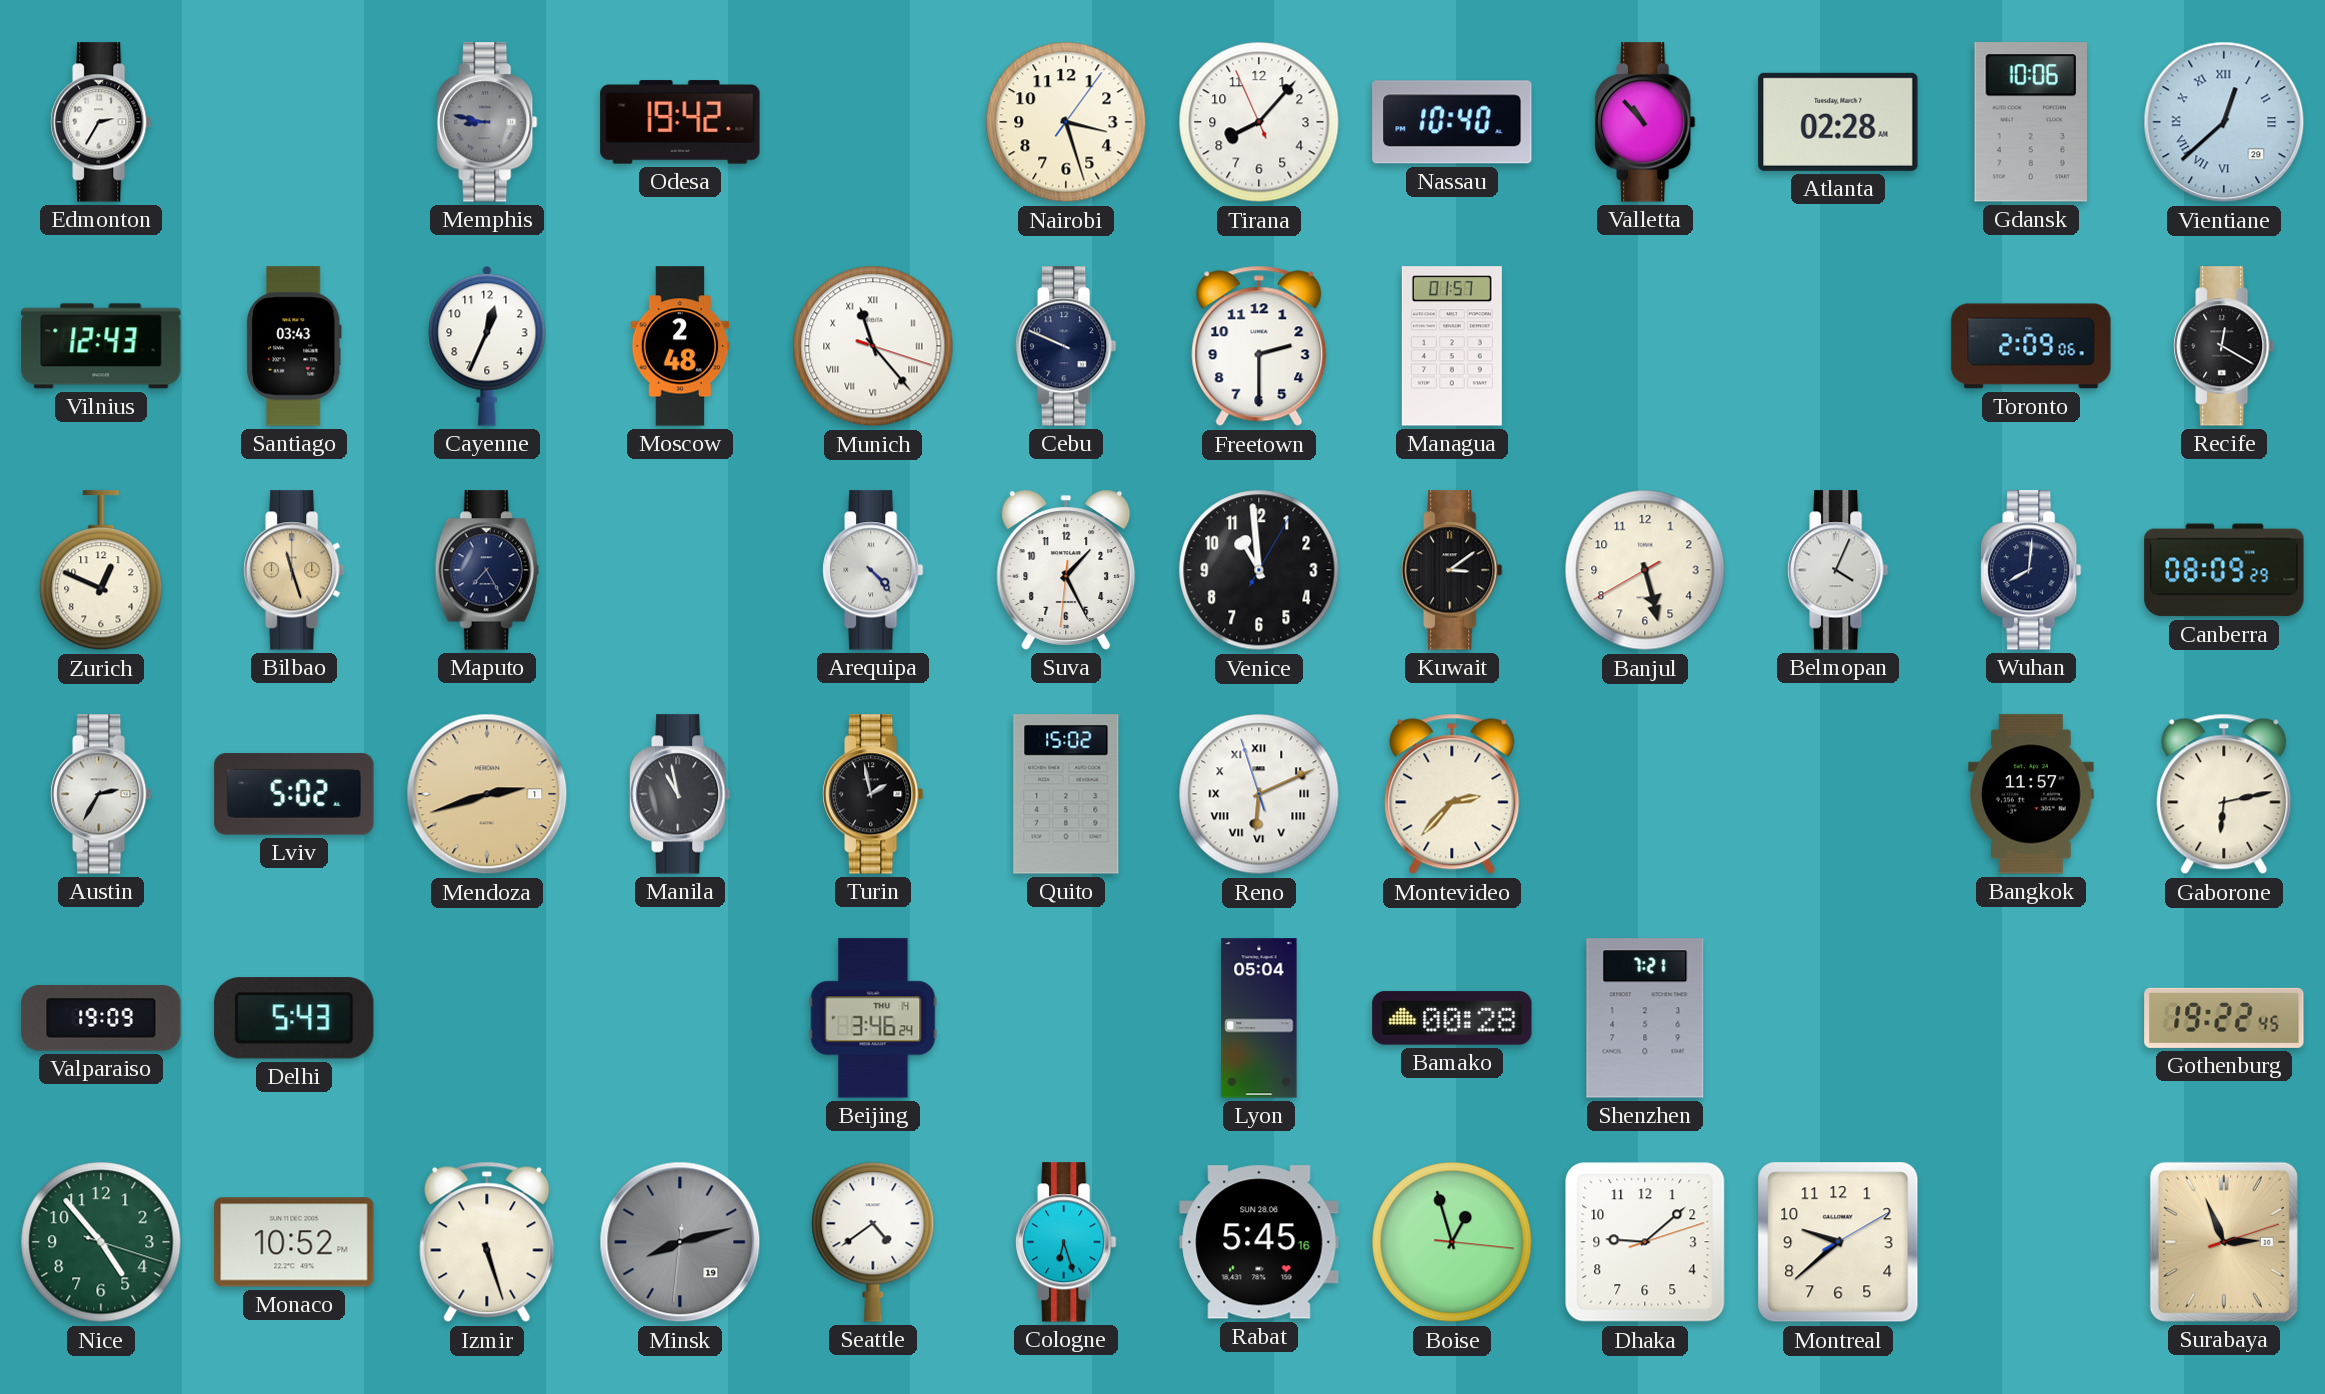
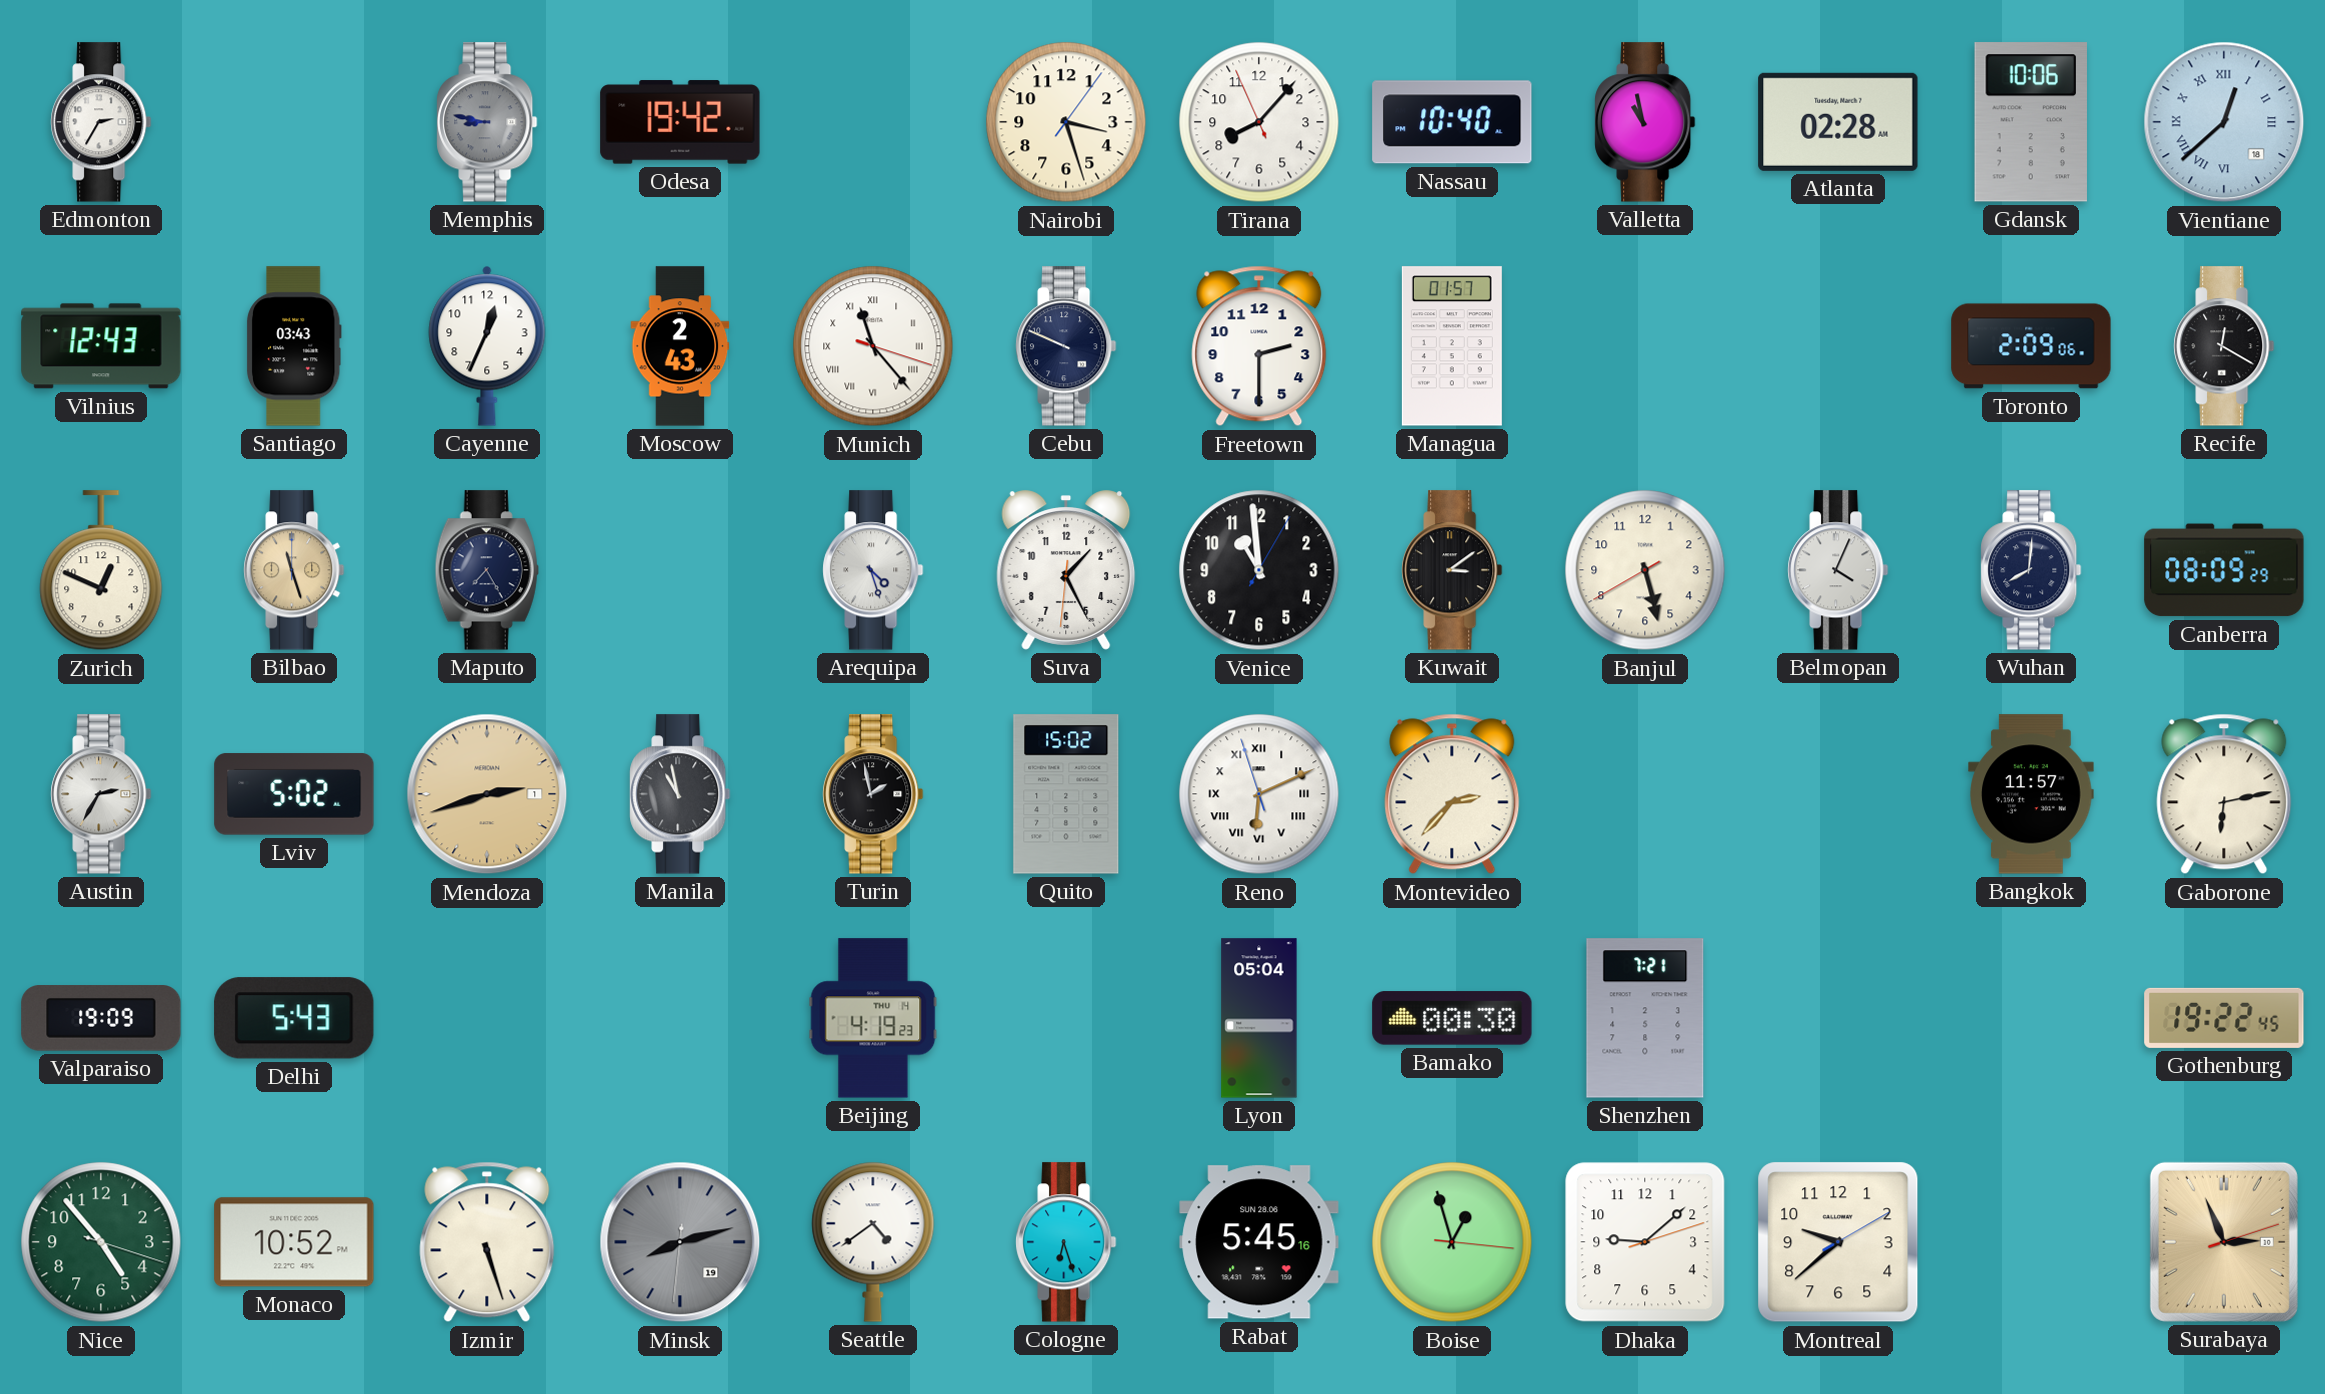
Valletta: 10:53 -> 10:58 (1645, 122)
Vientiane date: 29 -> 18 (2224, 122)
Moscow: 2:48 -> 2:43 (680, 346)
Arequipa: 4:23 -> 4:27 (873, 570)
Beijing: 3:46 -> 4:19 (873, 1018)
Bamako: 00:28 -> 00:30 (1452, 1018)
